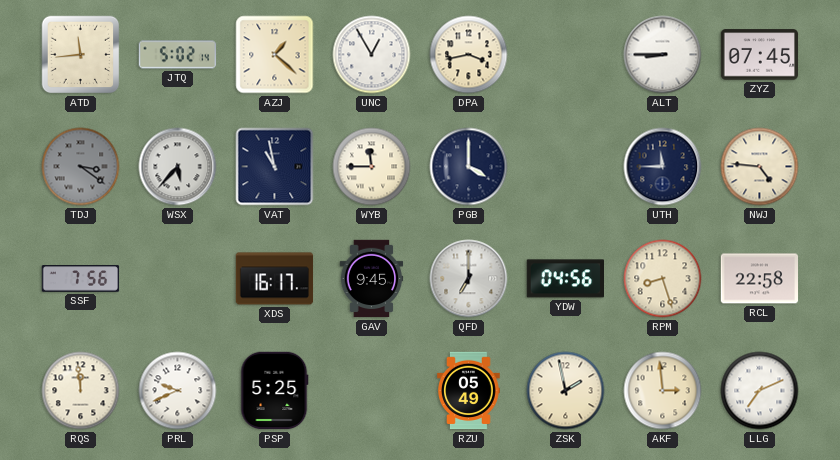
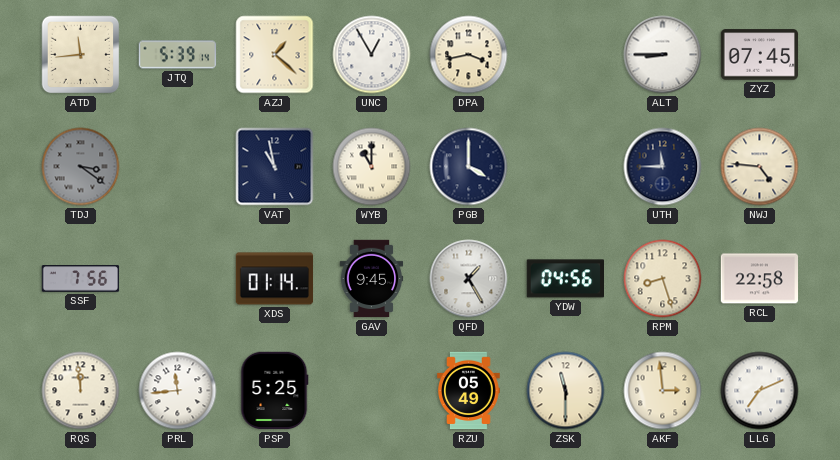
JTQ: 5:02 -> 5:39 (178, 55)
WSX: 5:37 -> none (178, 167)
WYB: 11:45 -> 11:00 (372, 167)
XDS: 16:17 -> 01:14 (275, 279)
QFD: 7:00 -> 1:25 (469, 279)
PRL: 9:41 -> 11:44 (178, 391)
ZSK: 1:58 -> 11:30 (566, 391)
